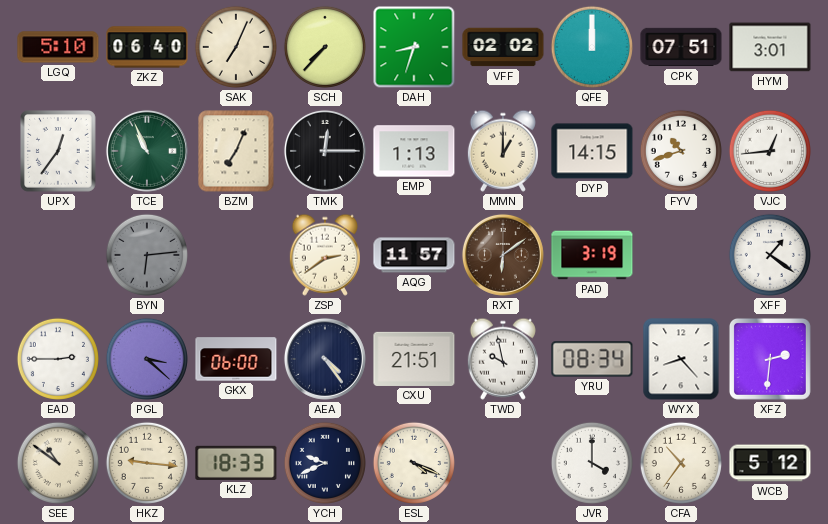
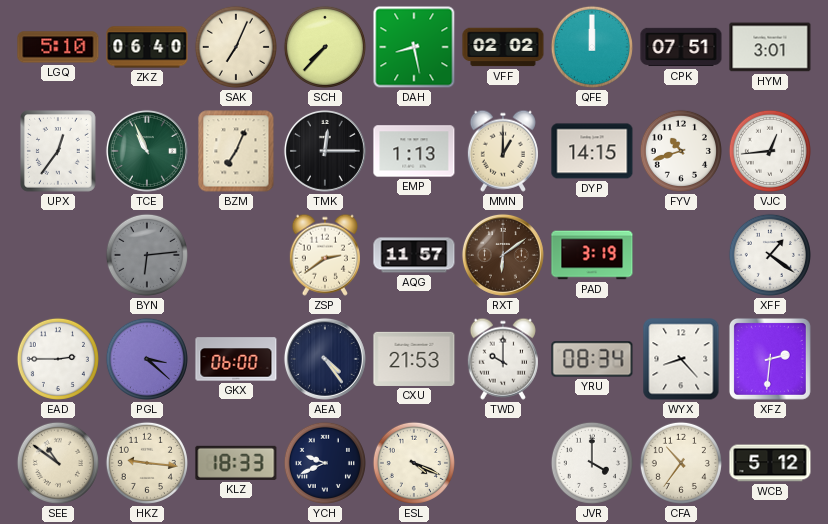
DAH: 8:33 -> 8:28 (414, 47)
CXU: 21:51 -> 21:53 (414, 359)
TWD: 9:58 -> 10:00 (503, 359)
